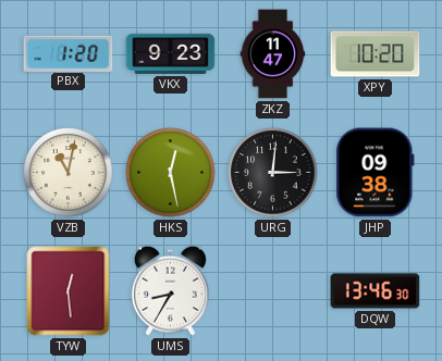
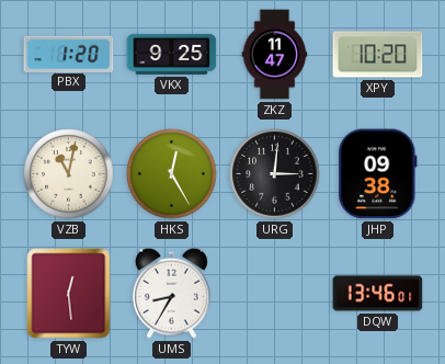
VKX: 9:23 -> 9:25 (172, 54)
HKS: 12:28 -> 12:25 (172, 174)
DQW: 13:46:30 -> 13:46:01 (378, 294)
